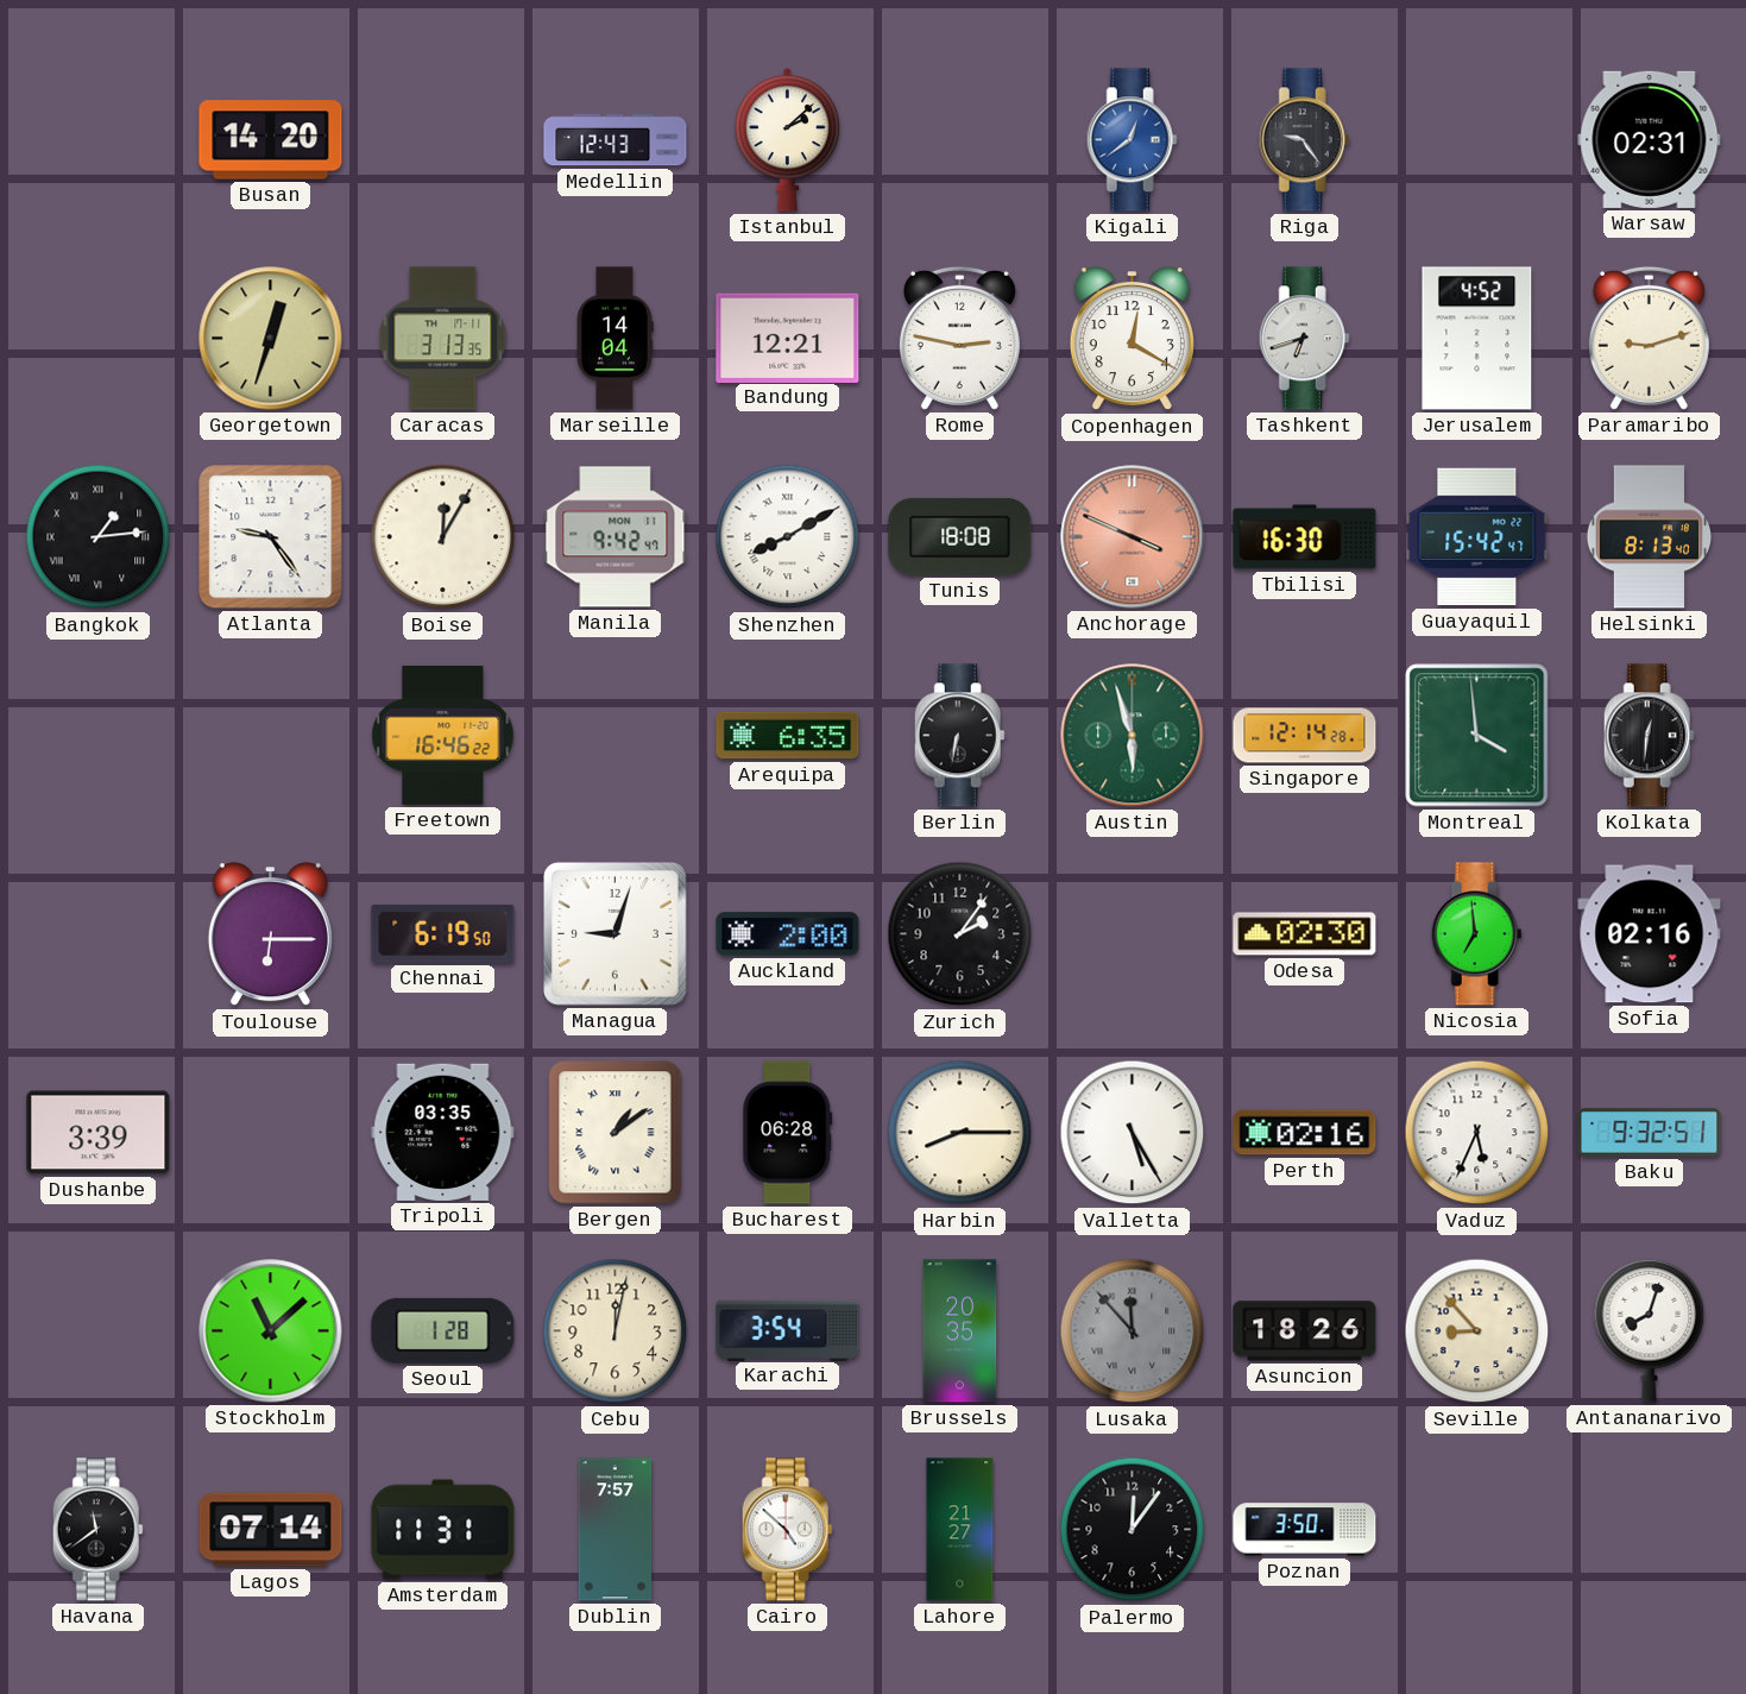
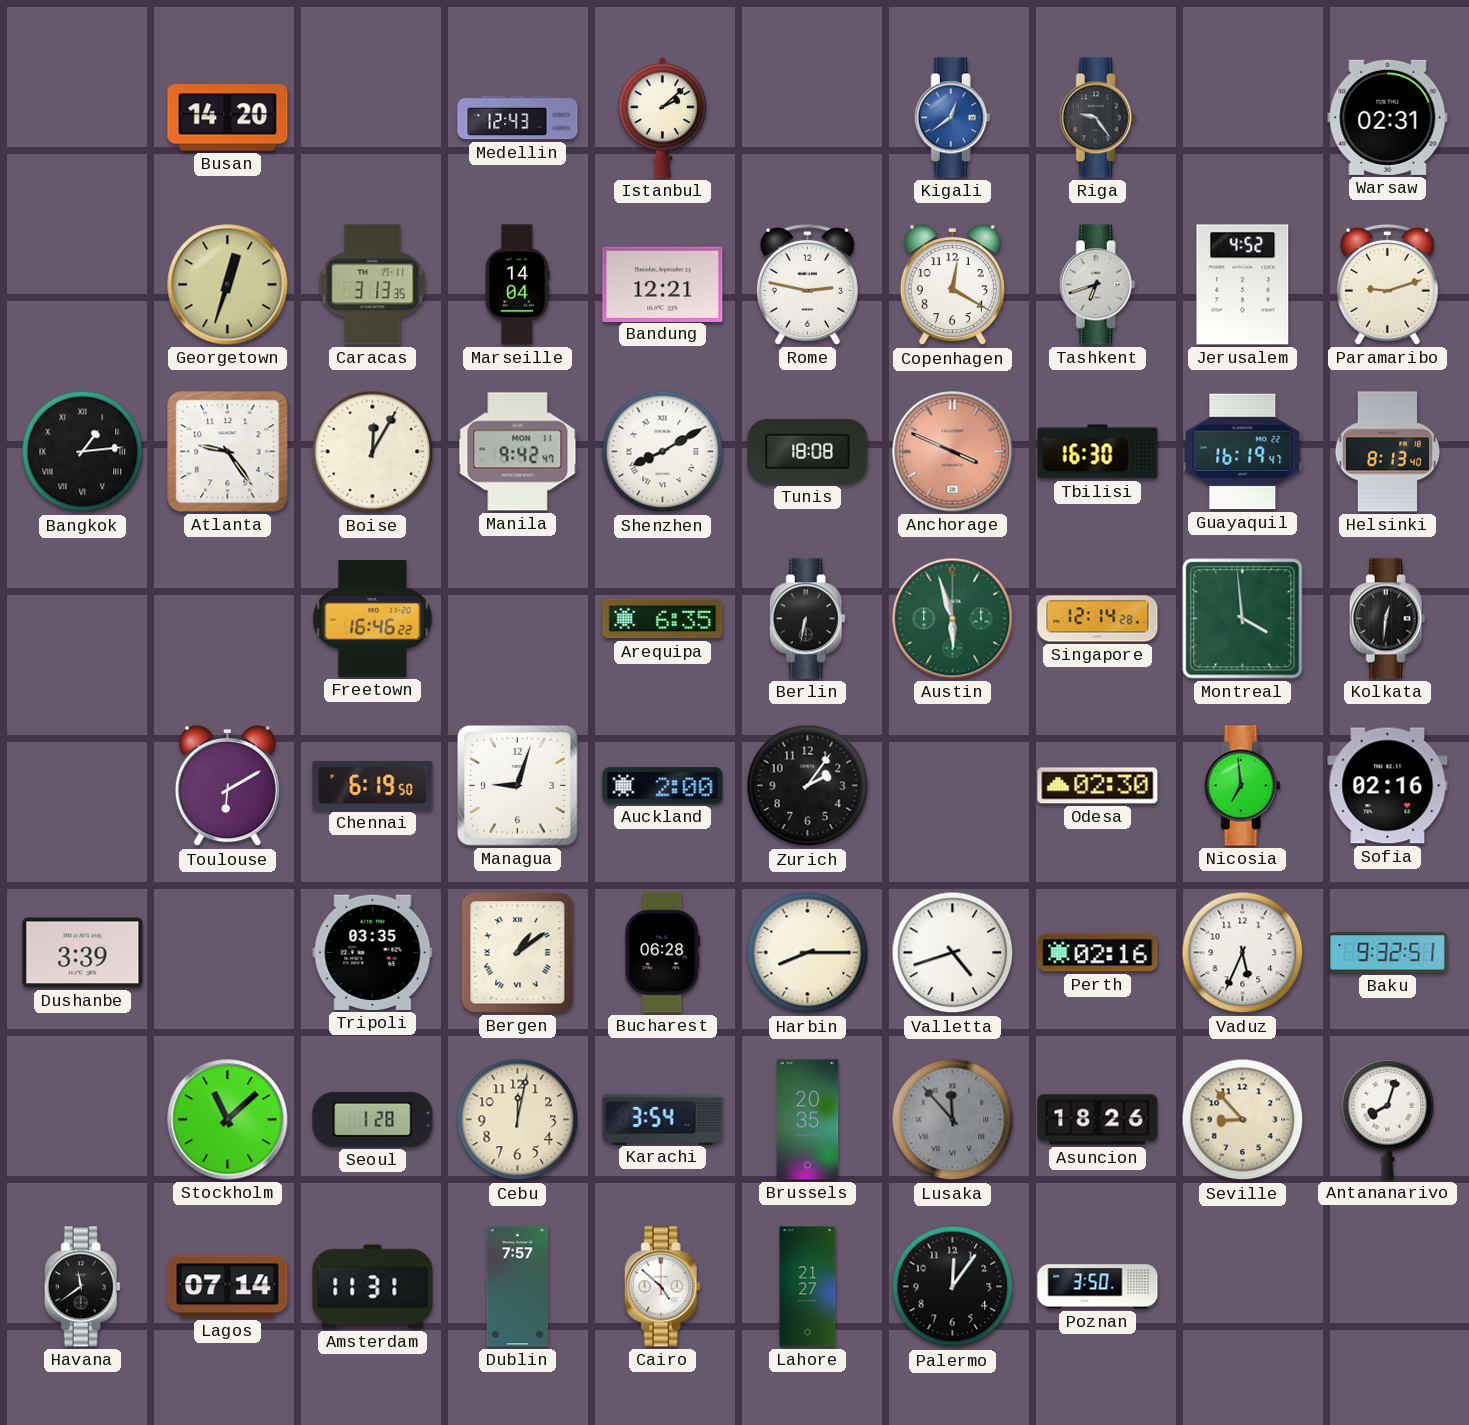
Guayaquil: 15:42 -> 16:19 (1243, 452)
Toulouse: 6:15 -> 6:10 (227, 786)
Valletta: 5:25 -> 4:42 (953, 953)
